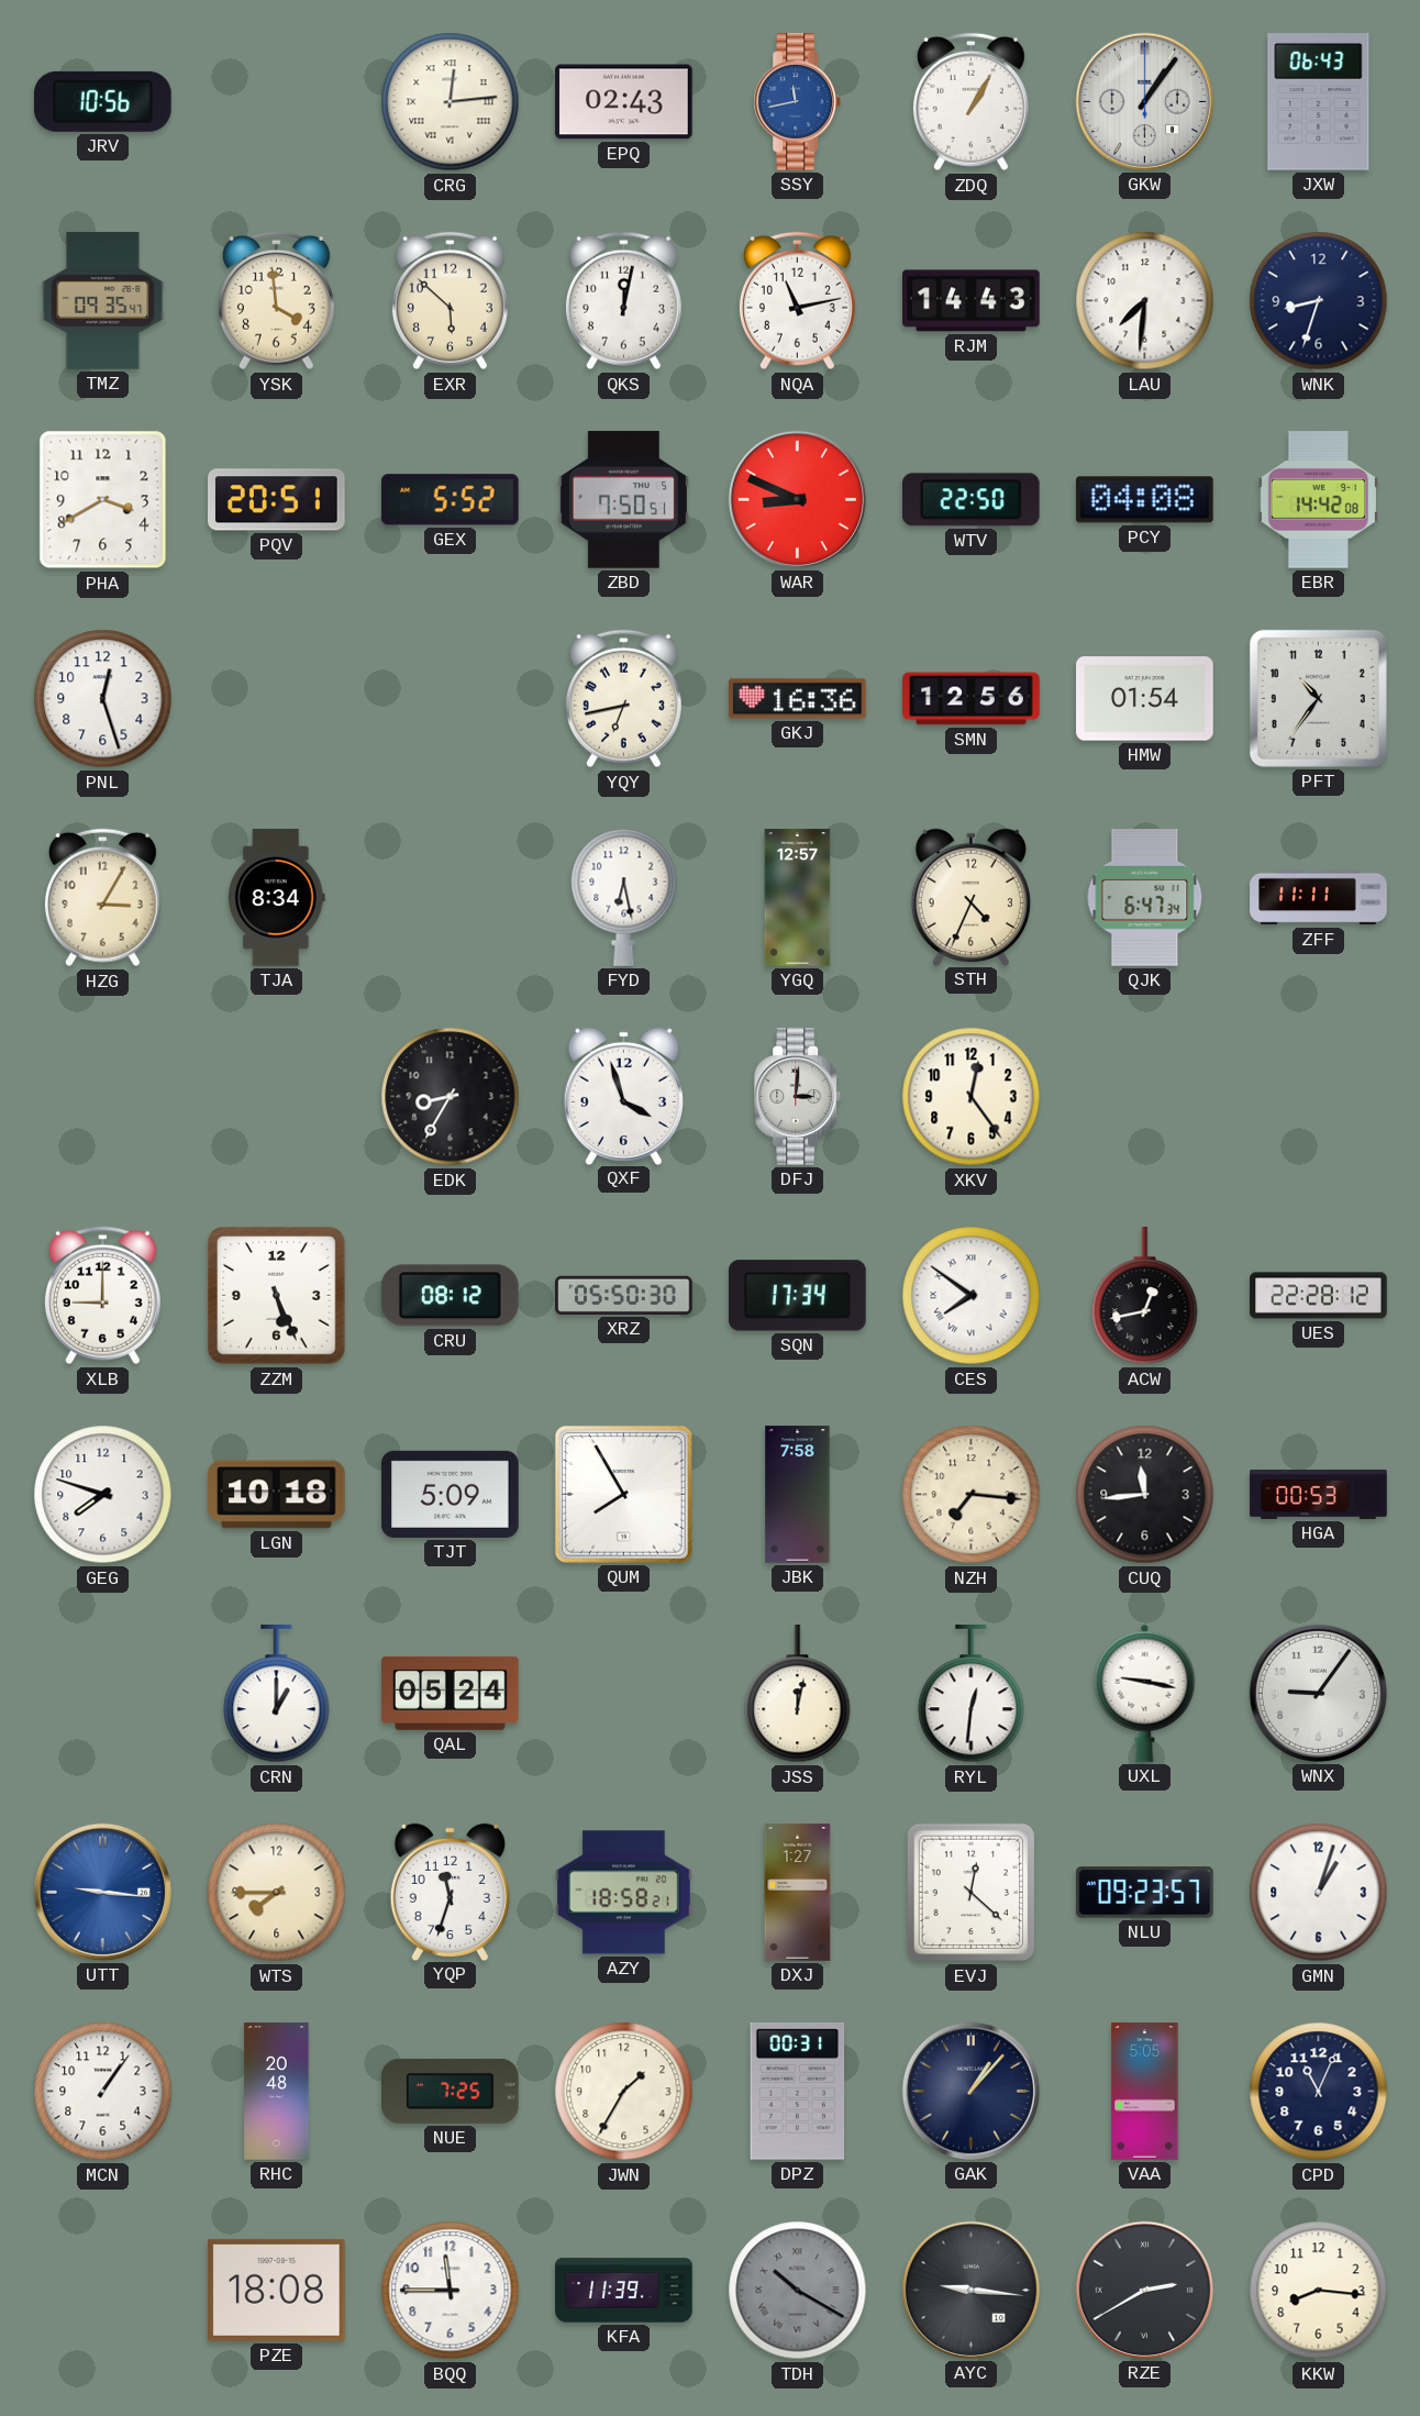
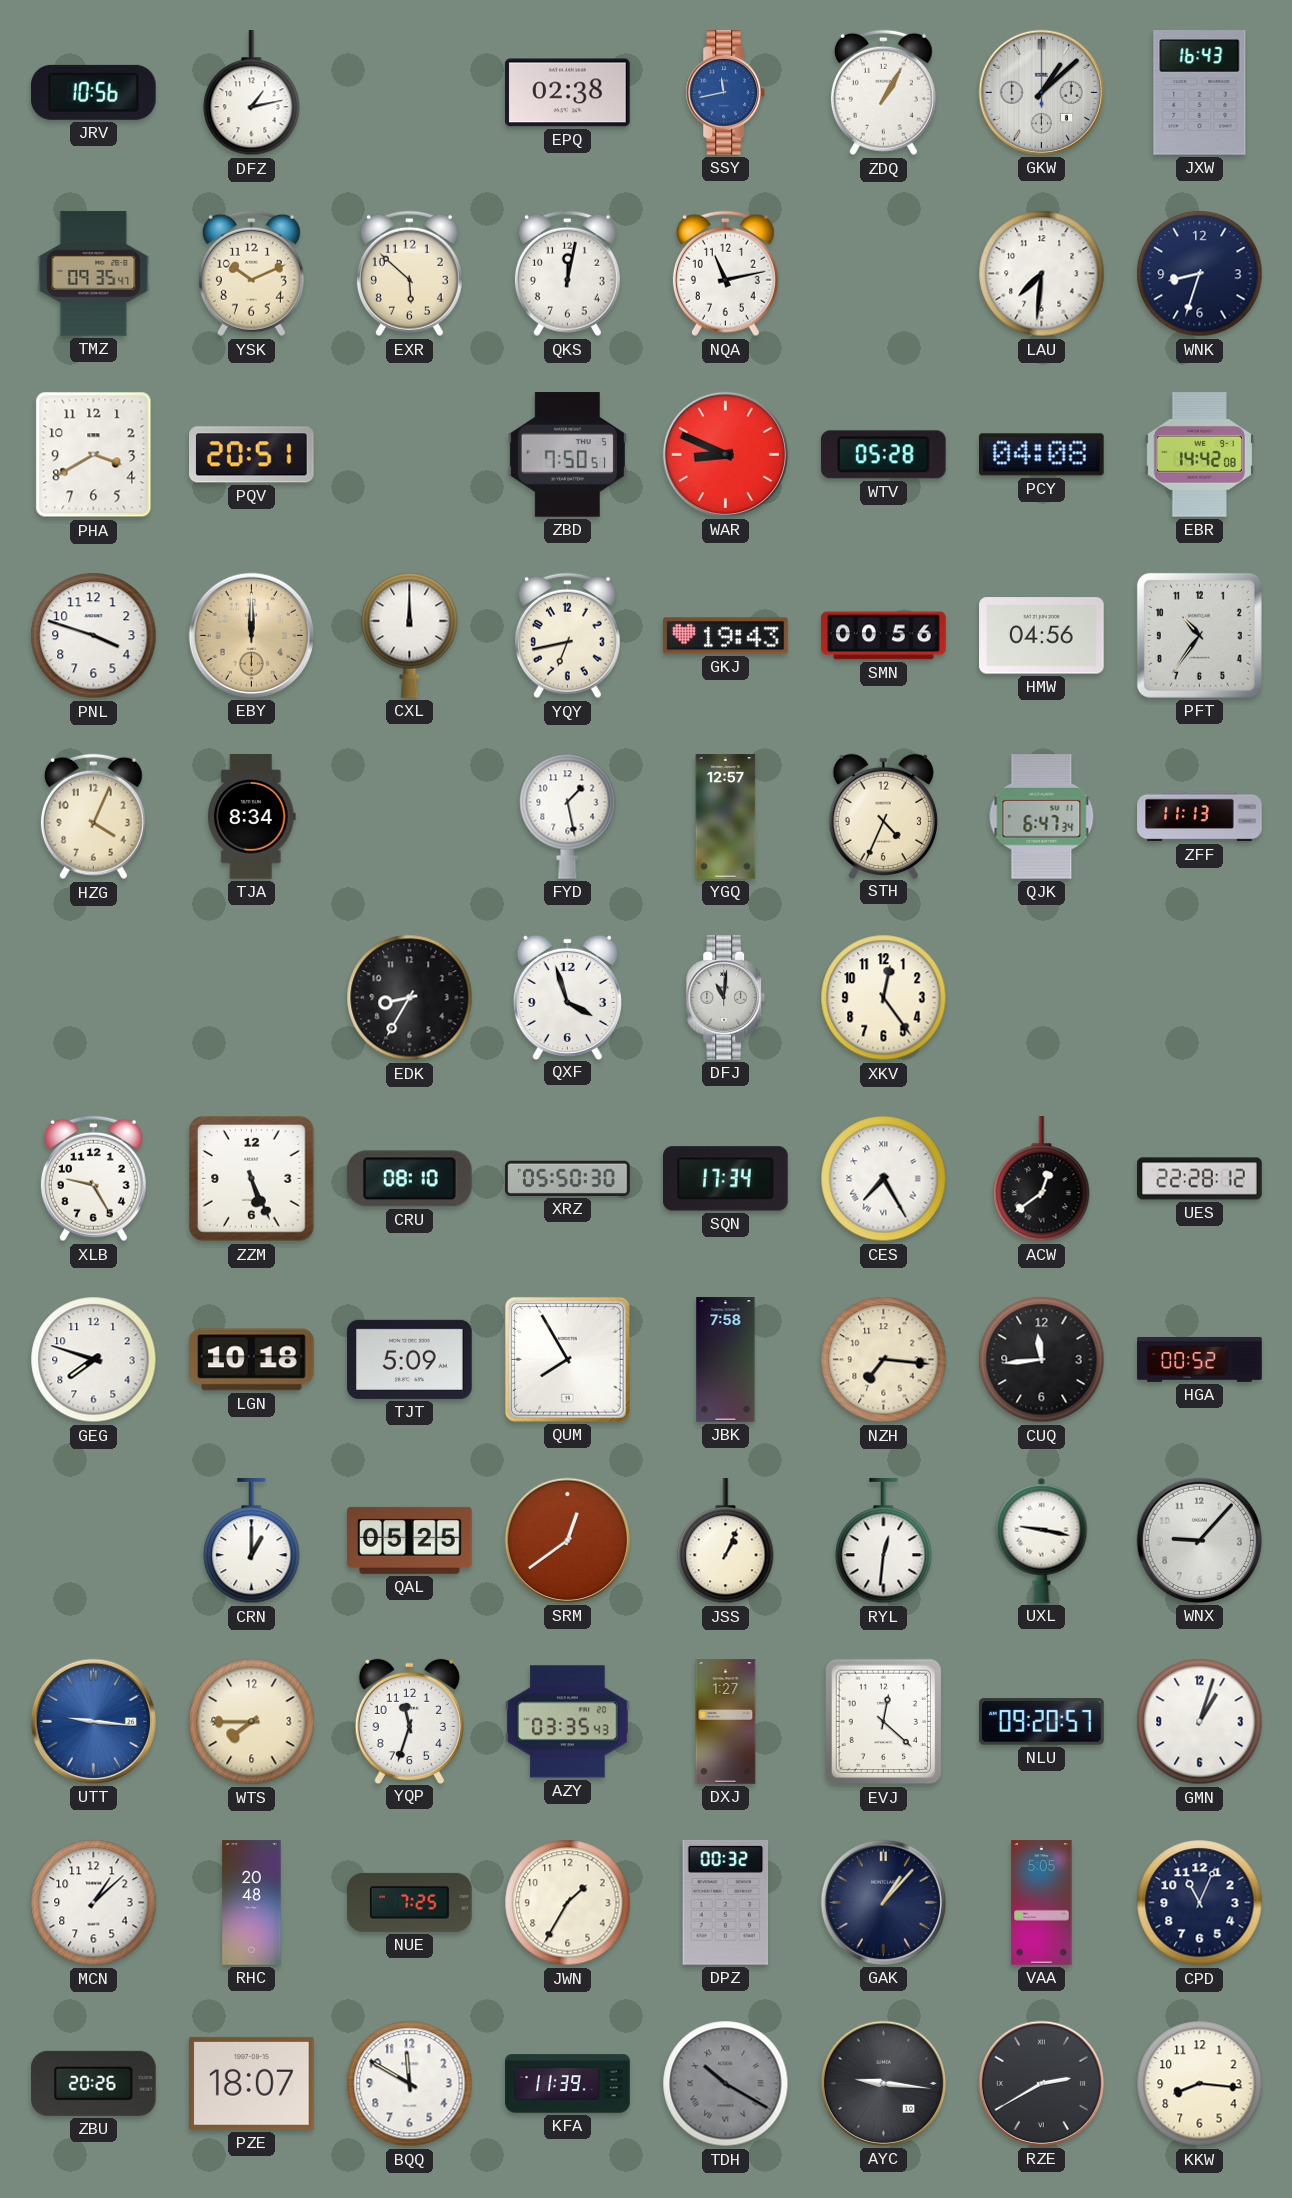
DFZ: none -> 1:13 (252, 93)
CRG: 12:14 -> none (451, 102)
EPQ: 02:43 -> 02:38 (568, 93)
GKW: 1:06 -> 1:08 (1041, 92)
JXW: 06:43 -> 16:43 (1200, 93)
YSK: 3:59 -> 10:11 (251, 274)
RJM: 14:43 -> none (972, 301)
GEX: 5:52 -> none (450, 500)
WTV: 22:50 -> 05:28 (883, 455)
PNL: 12:27 -> 3:48 (94, 636)
EBY: none -> 12:00 (251, 635)
CXL: none -> 12:00 (410, 635)
GKJ: 16:36 -> 19:43 (726, 636)
SMN: 12:56 -> 00:56 (884, 636)
HMW: 01:54 -> 04:56 (1042, 636)
HZG: 3:05 -> 4:04 (93, 817)
FYD: 6:28 -> 1:28 (568, 816)
ZFF: 11:11 -> 11:13 (1200, 817)
DFJ: 3:01 -> 11:01 (726, 998)
XLB: 9:00 -> 9:25 (93, 1179)
CRU: 08:12 -> 08:10 (409, 1179)
CES: 7:51 -> 7:25 (884, 1179)
ACW: 12:43 -> 12:39 (1042, 1179)
HGA: 00:53 -> 00:52 (1200, 1359)
QAL: 05:24 -> 05:25 (410, 1540)
SRM: none -> 12:39 (567, 1540)
JSS: 12:02 -> 1:04 (726, 1541)
WNX: 9:06 -> 9:07 (1199, 1540)
AZY: 18:58 -> 03:35 (568, 1722)
NLU: 09:23 -> 09:20 (1042, 1722)
MCN: 1:06 -> 1:08 (94, 1903)
DPZ: 00:31 -> 00:32 (726, 1903)
ZBU: none -> 20:26 (94, 2083)
PZE: 18:08 -> 18:07 (252, 2083)
BQQ: 11:45 -> 11:50 (410, 2084)
